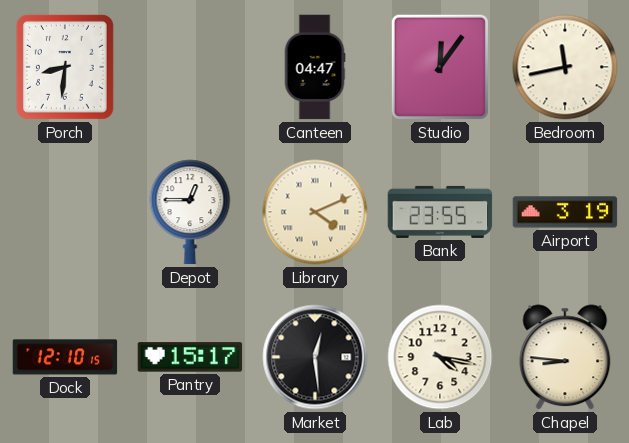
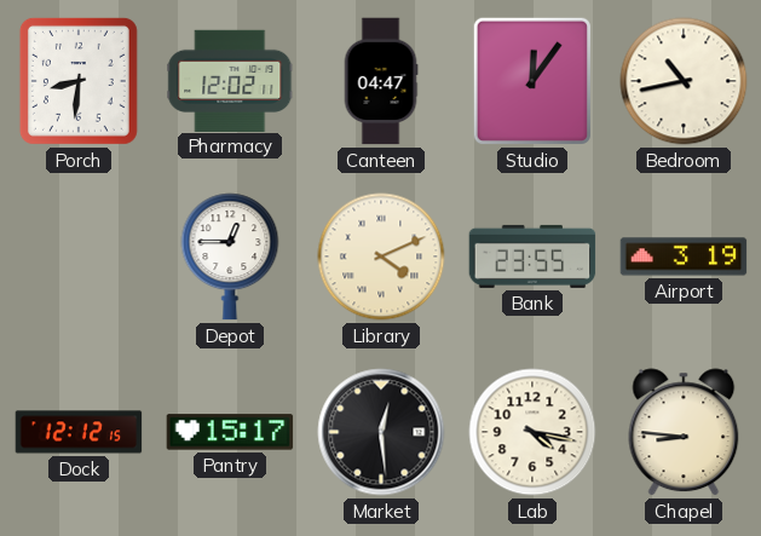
Pharmacy: none -> 12:02 (230, 80)
Bedroom: 11:43 -> 10:43 (684, 81)
Dock: 12:10 -> 12:12 (79, 432)
